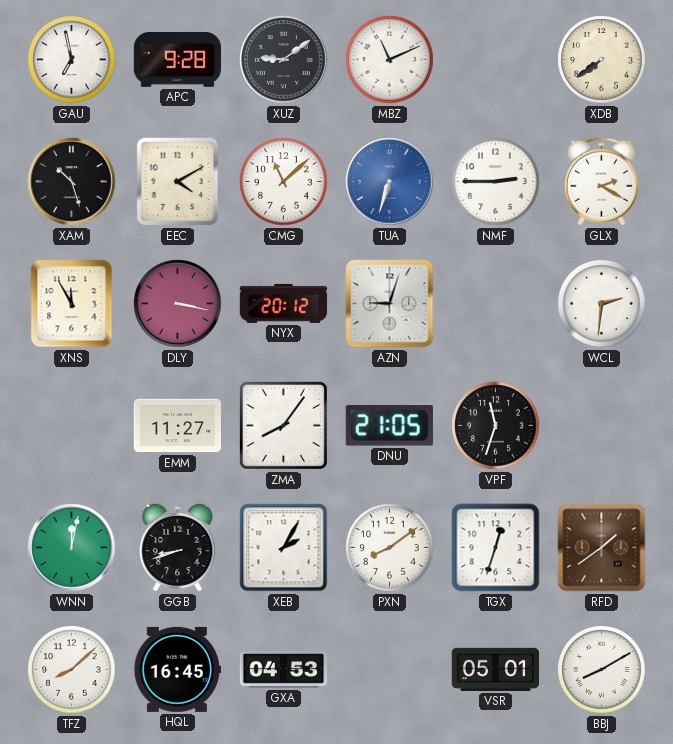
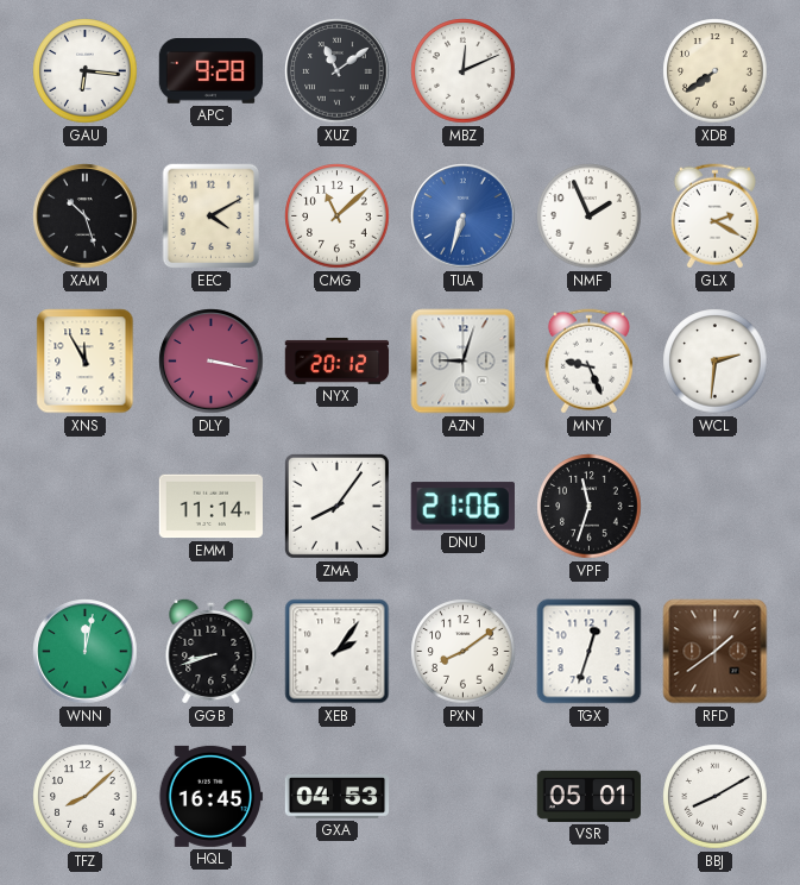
GAU: 6:58 -> 6:16 (86, 71)
XUZ: 9:09 -> 11:09 (338, 71)
MBZ: 11:11 -> 12:11 (464, 71)
NMF: 2:45 -> 1:56 (590, 216)
MNY: none -> 9:26 (588, 362)
EMM: 11:27 -> 11:14 (212, 507)
DNU: 21:05 -> 21:06 (462, 507)
XEB: 2:05 -> 2:06 (338, 652)
